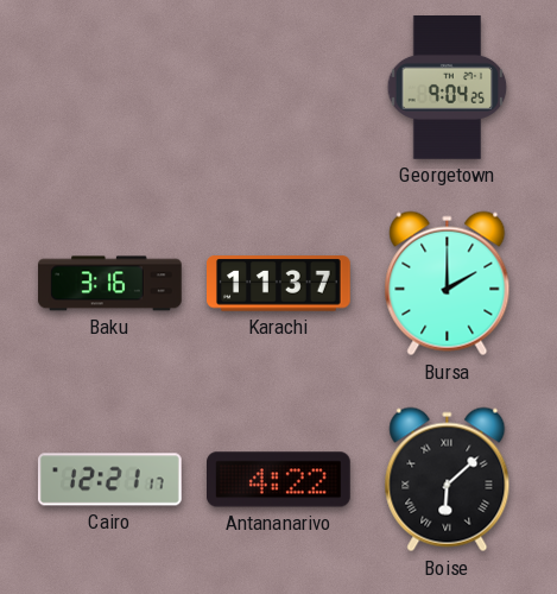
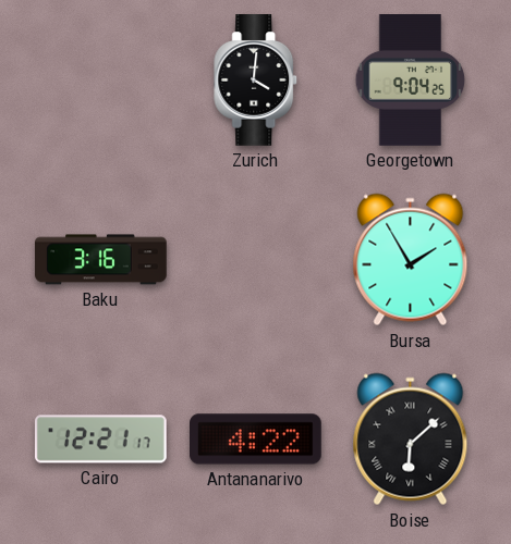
Zurich: none -> 4:01 (256, 81)
Karachi: 11:37 -> none (279, 284)
Bursa: 2:00 -> 1:55 (411, 260)
